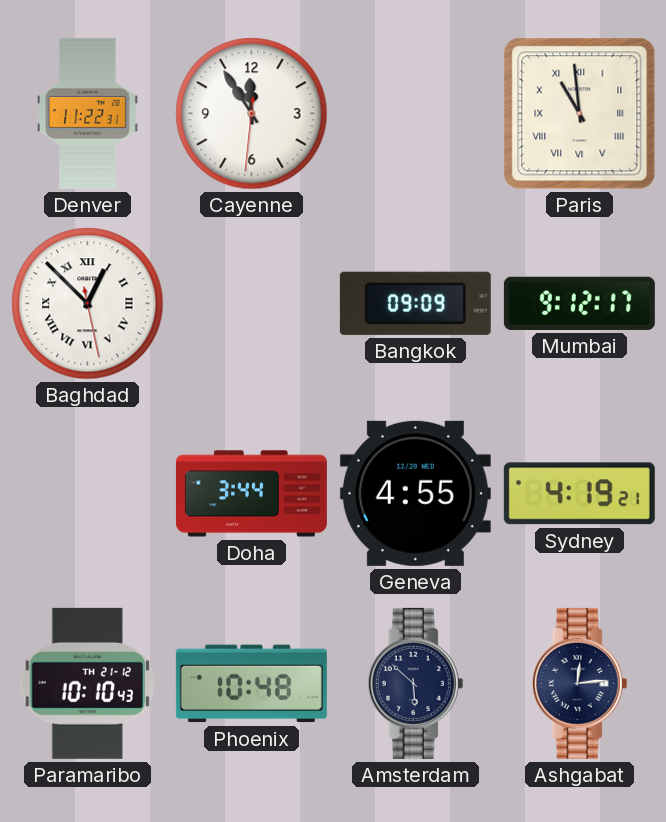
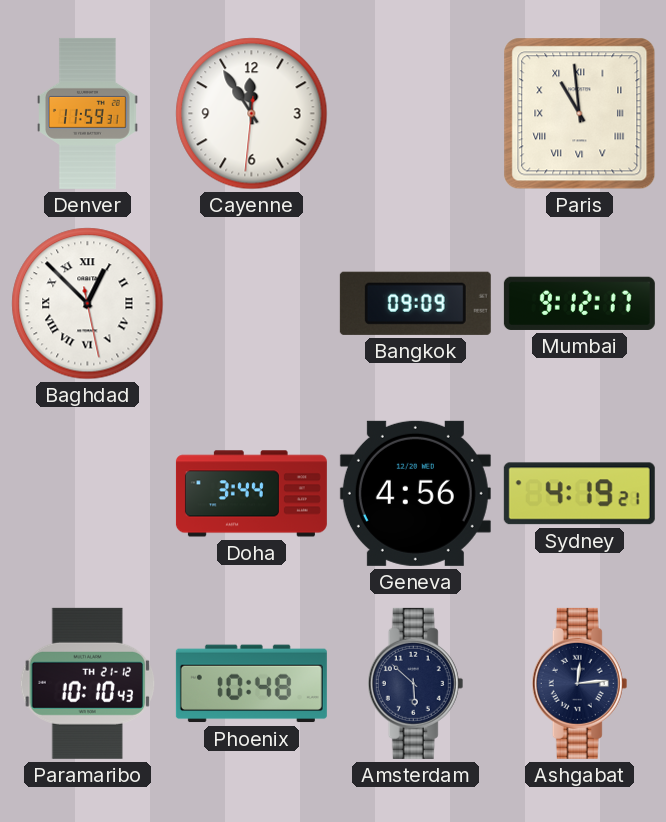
Denver: 11:22 -> 11:59 (88, 113)
Geneva: 4:55 -> 4:56 (415, 493)
